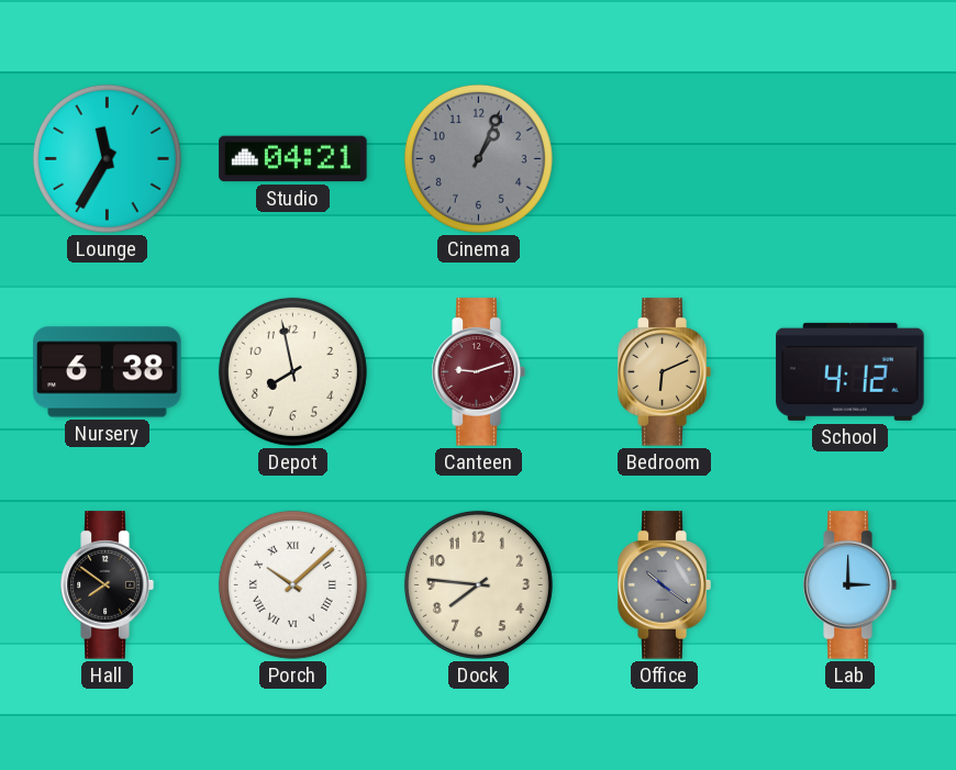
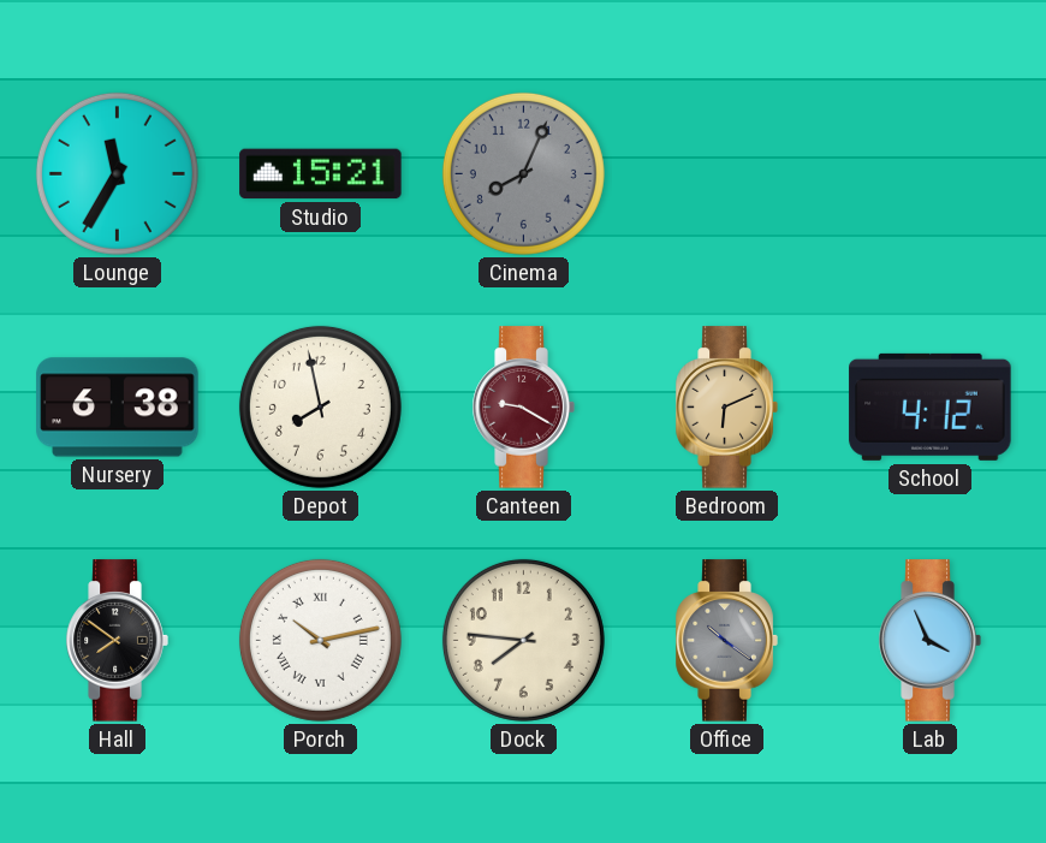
Studio: 04:21 -> 15:21 (321, 174)
Cinema: 1:04 -> 8:04 (523, 173)
Canteen: 9:12 -> 9:20 (523, 408)
Porch: 10:08 -> 10:13 (320, 640)
Lab: 3:00 -> 3:56 (929, 641)
